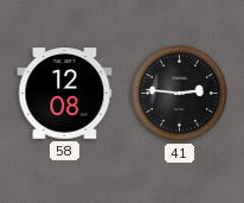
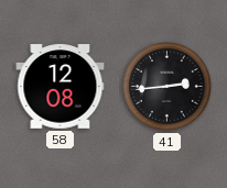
41: 2:46 -> 2:44 (166, 86)
